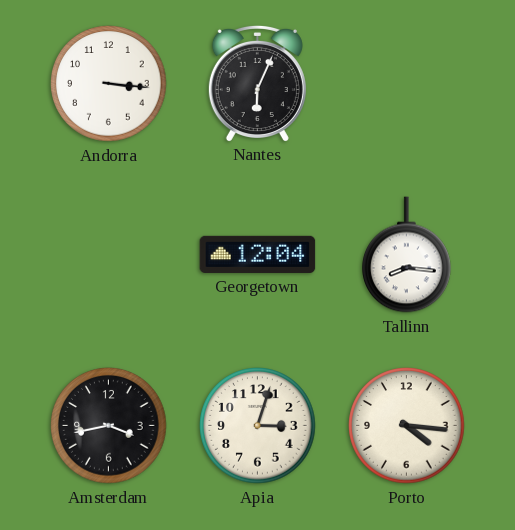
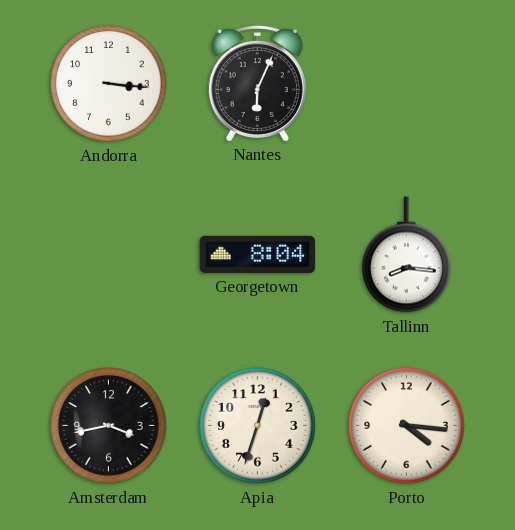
Georgetown: 12:04 -> 8:04 (258, 254)
Apia: 3:03 -> 12:33 (258, 426)
